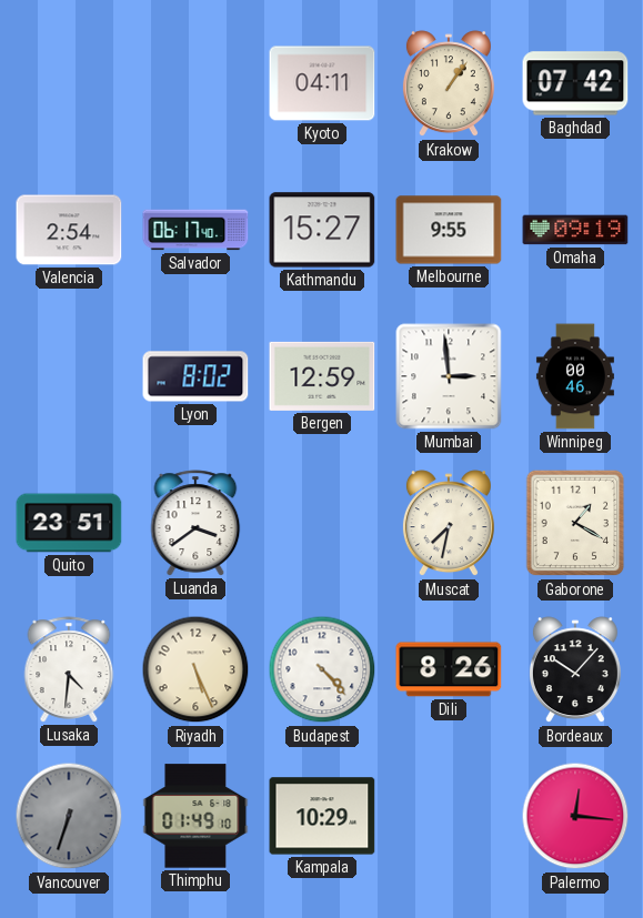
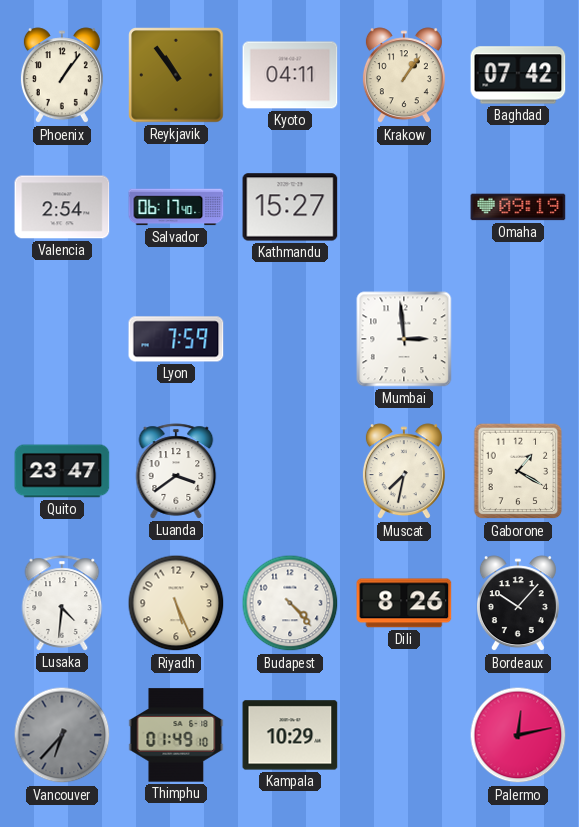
Phoenix: none -> 1:06 (62, 76)
Reykjavik: none -> 10:54 (176, 75)
Melbourne: 9:55 -> none (449, 230)
Lyon: 8:02 -> 7:59 (176, 339)
Bergen: 12:59 -> none (322, 376)
Winnipeg: 00:46 -> none (575, 376)
Quito: 23:51 -> 23:47 (62, 471)
Vancouver: 6:33 -> 6:37 (62, 735)
Palermo: 12:16 -> 12:13 (518, 735)
